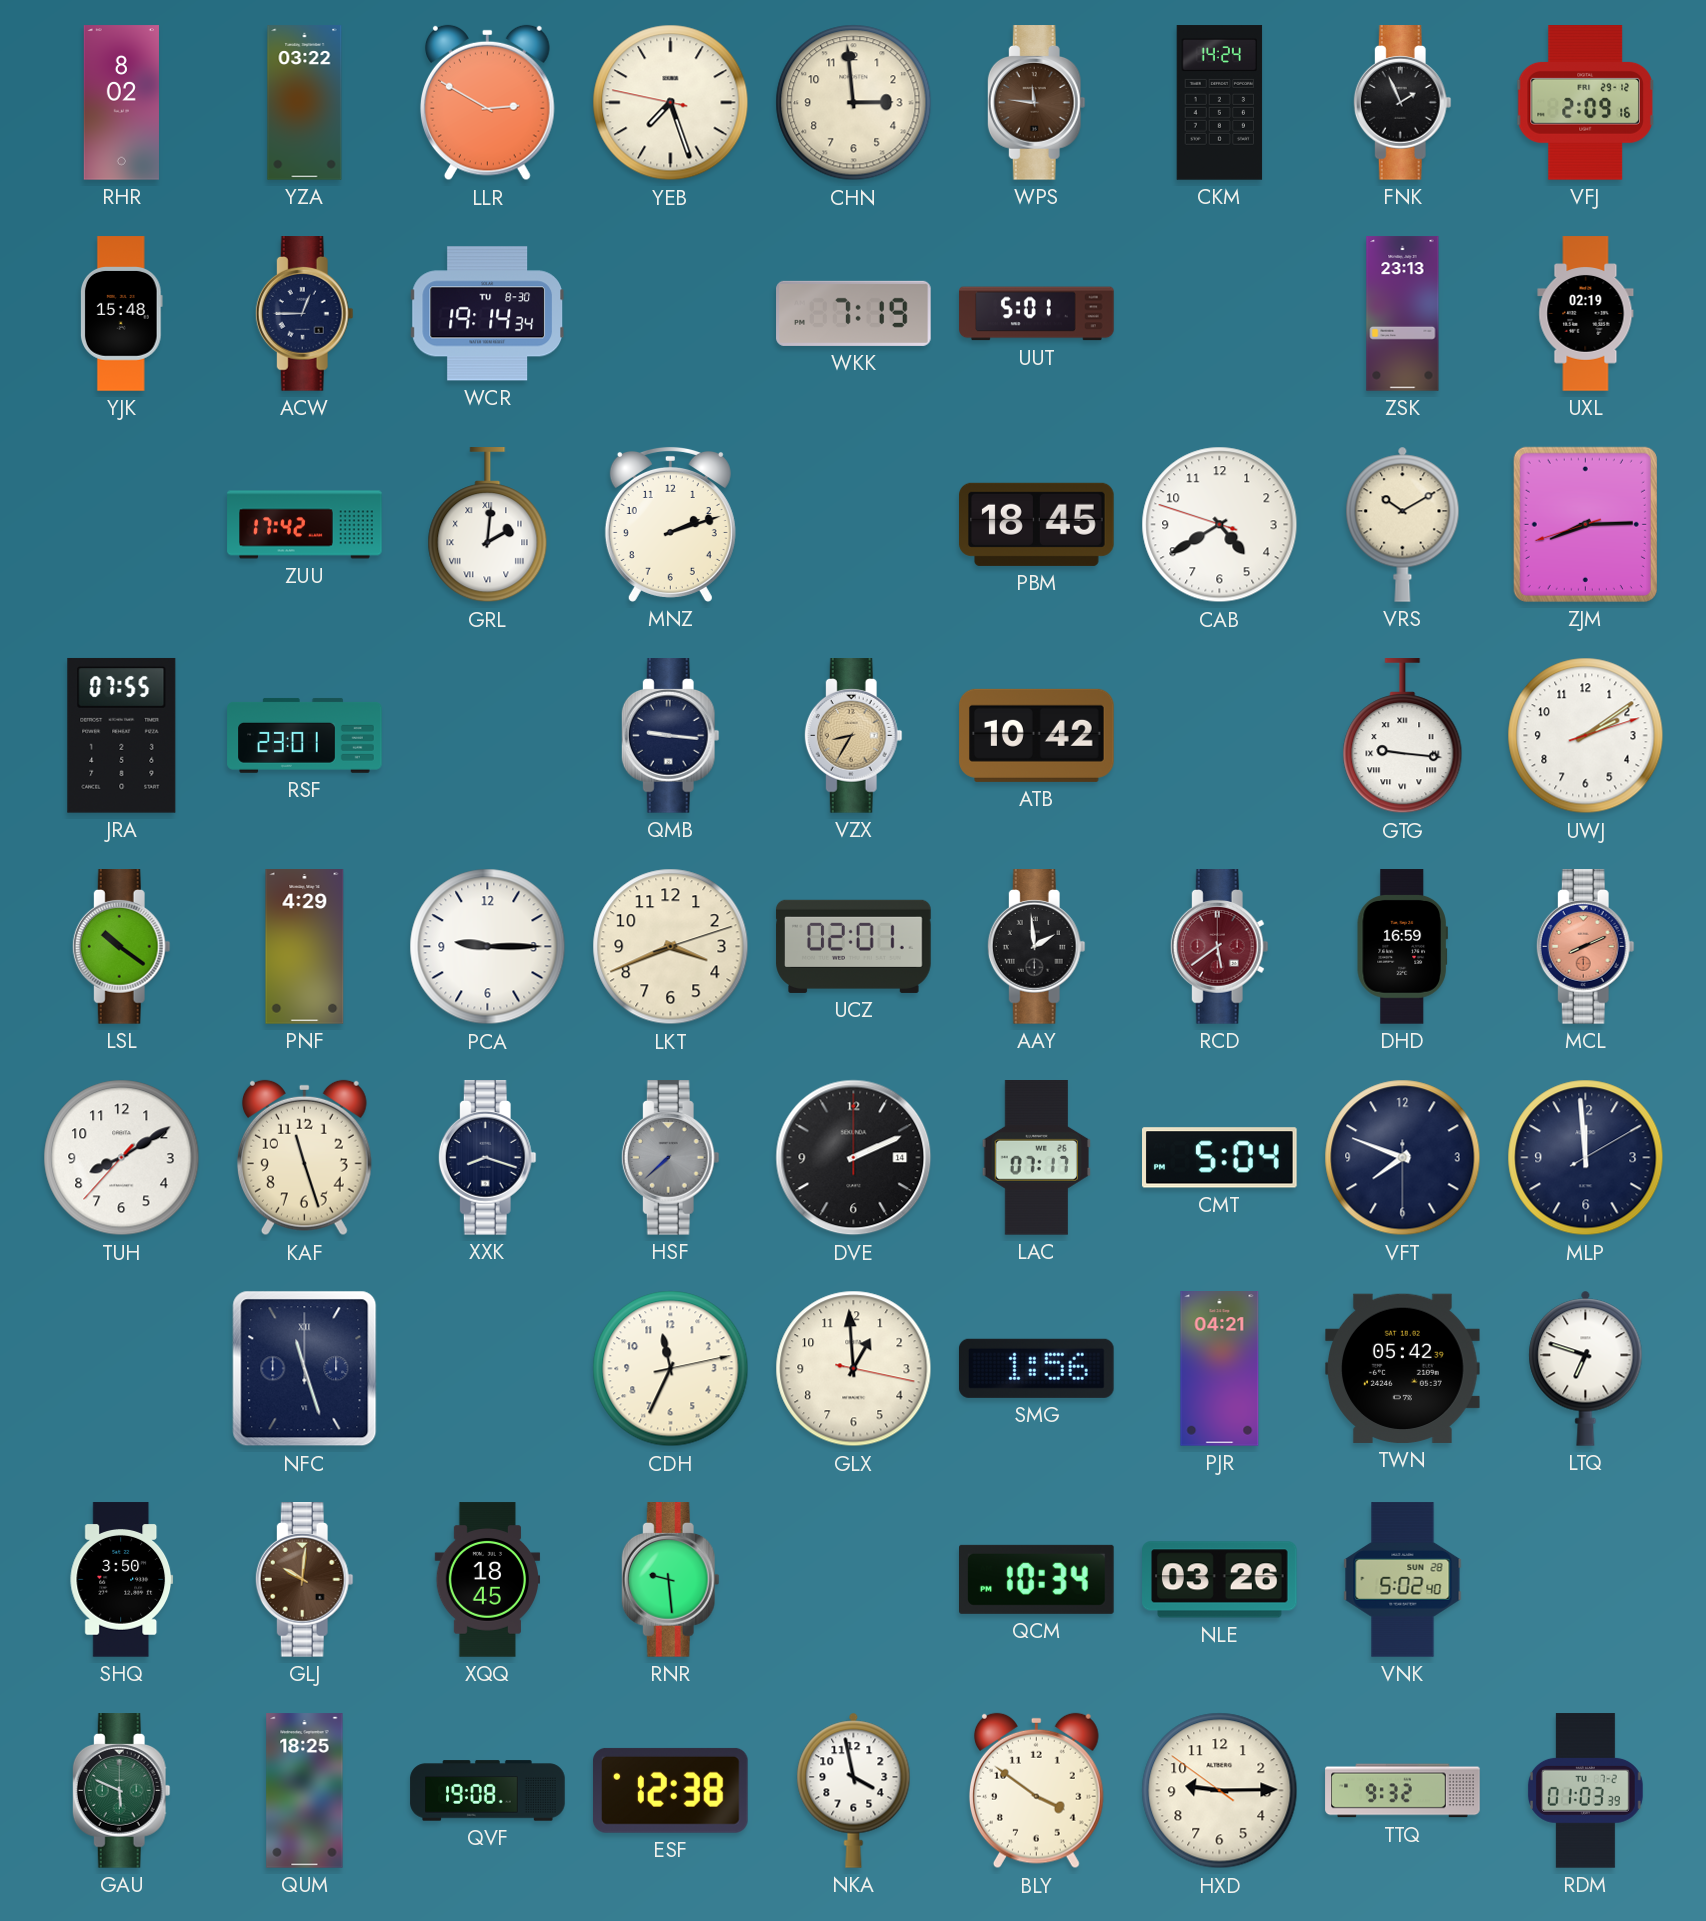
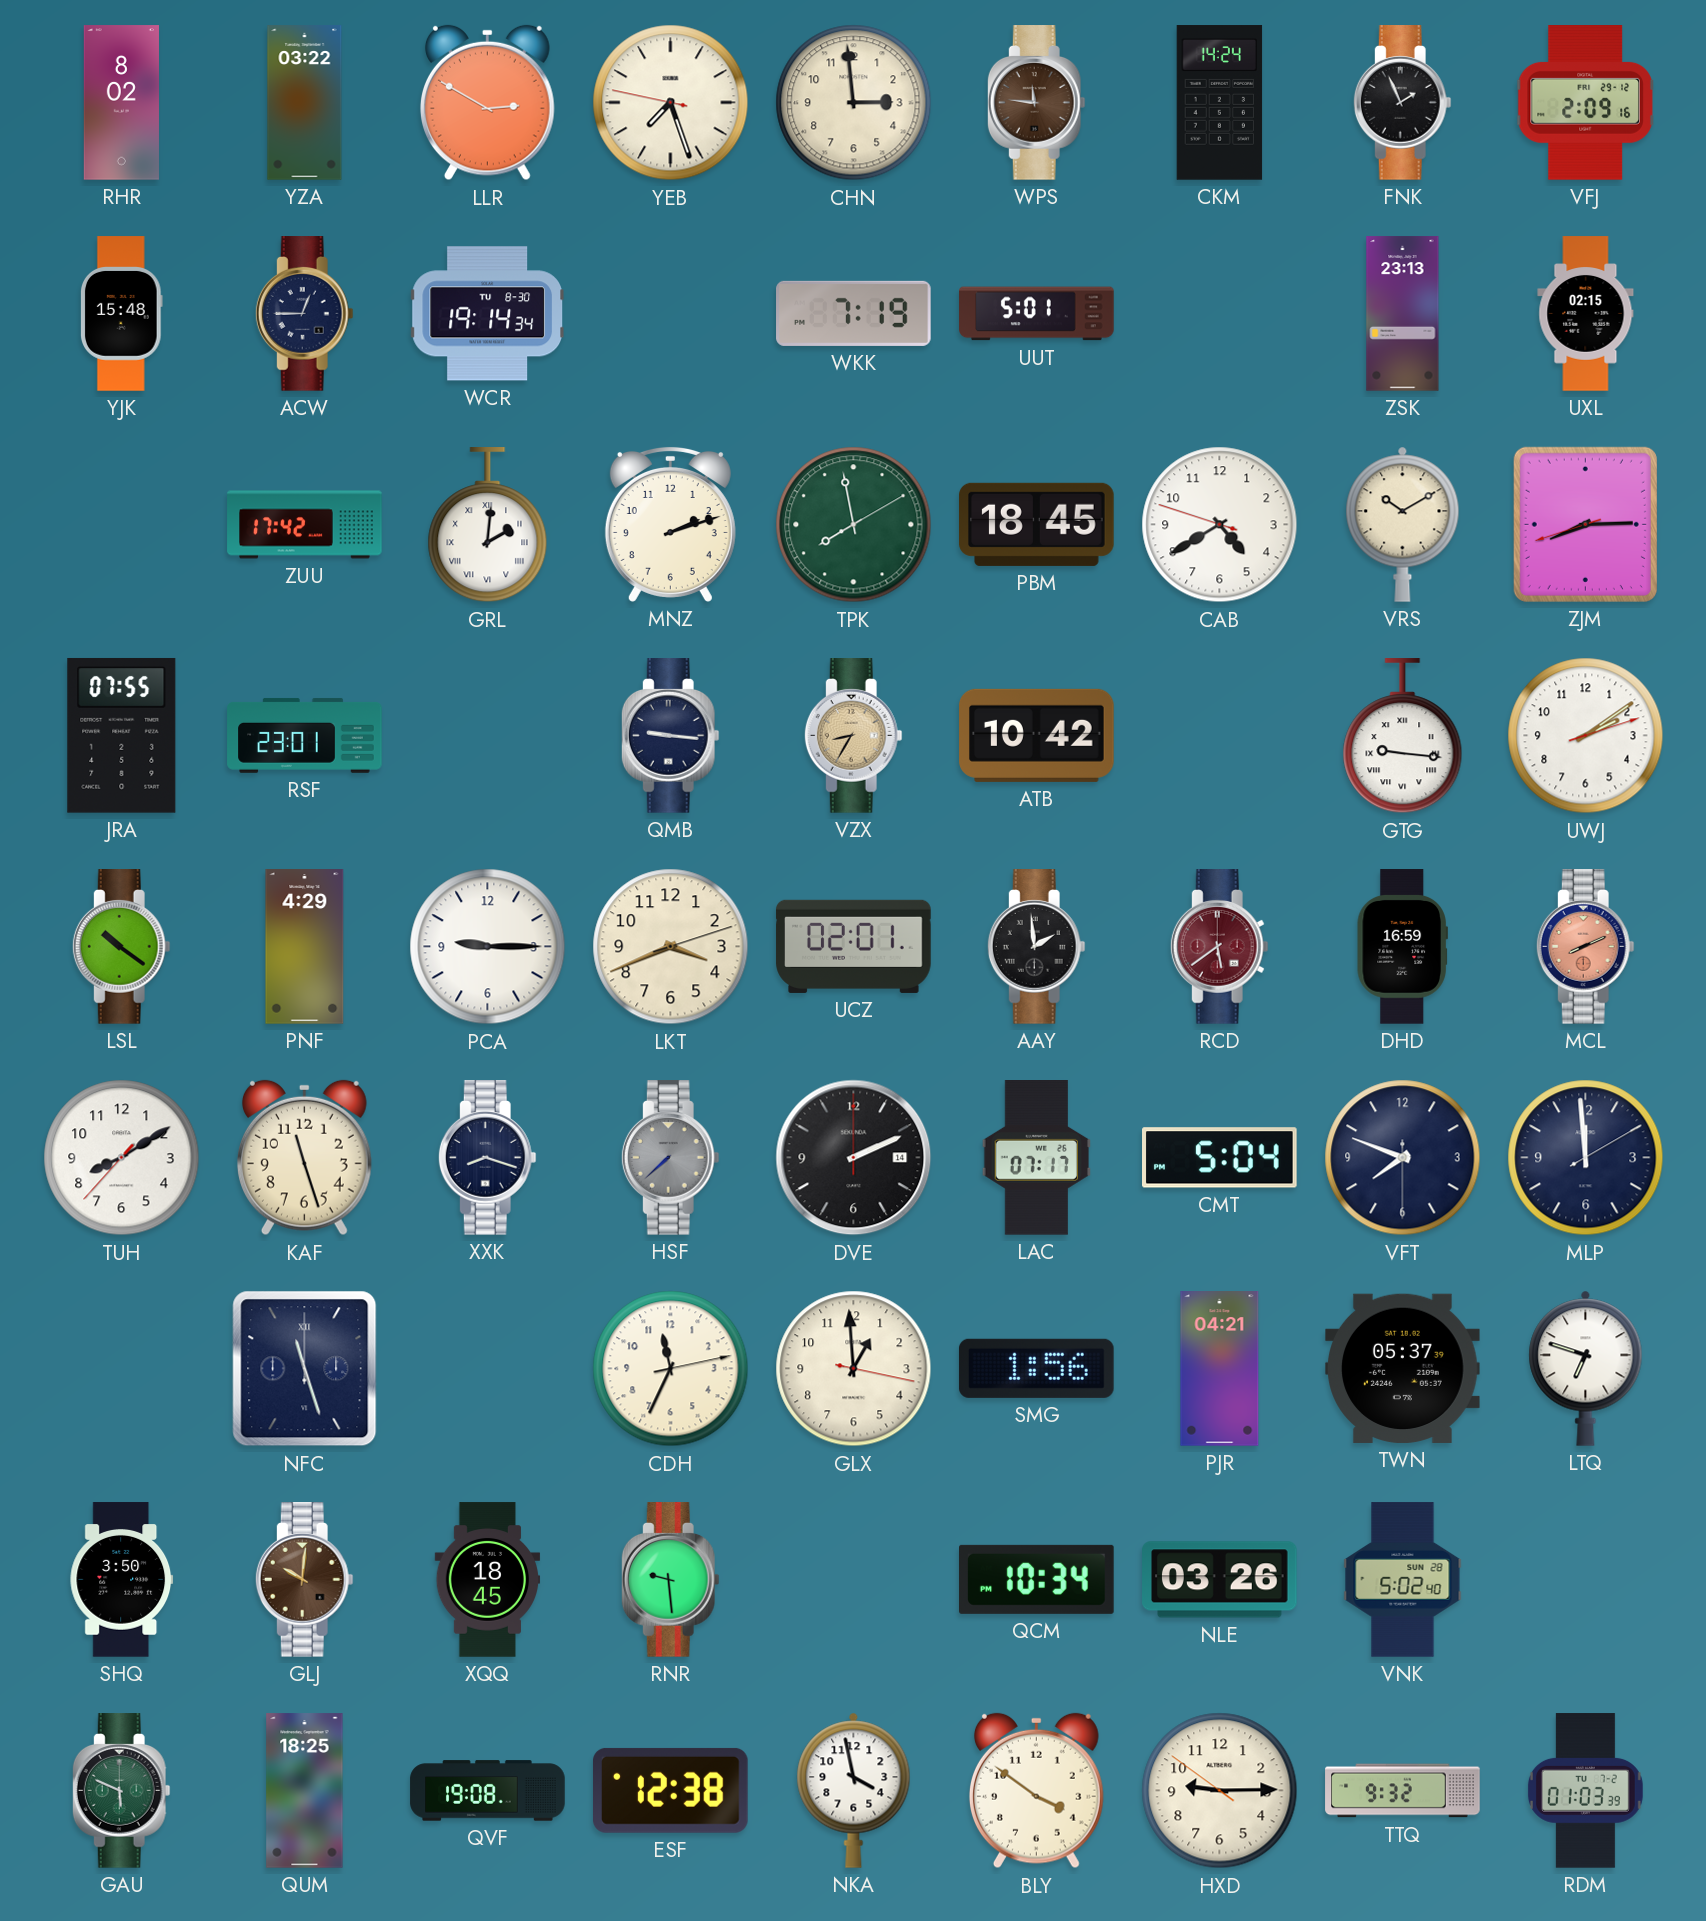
UXL: 02:19 -> 02:15 (1586, 314)
TPK: none -> 7:58 (854, 525)
TWN: 05:42 -> 05:37 (1403, 1368)
